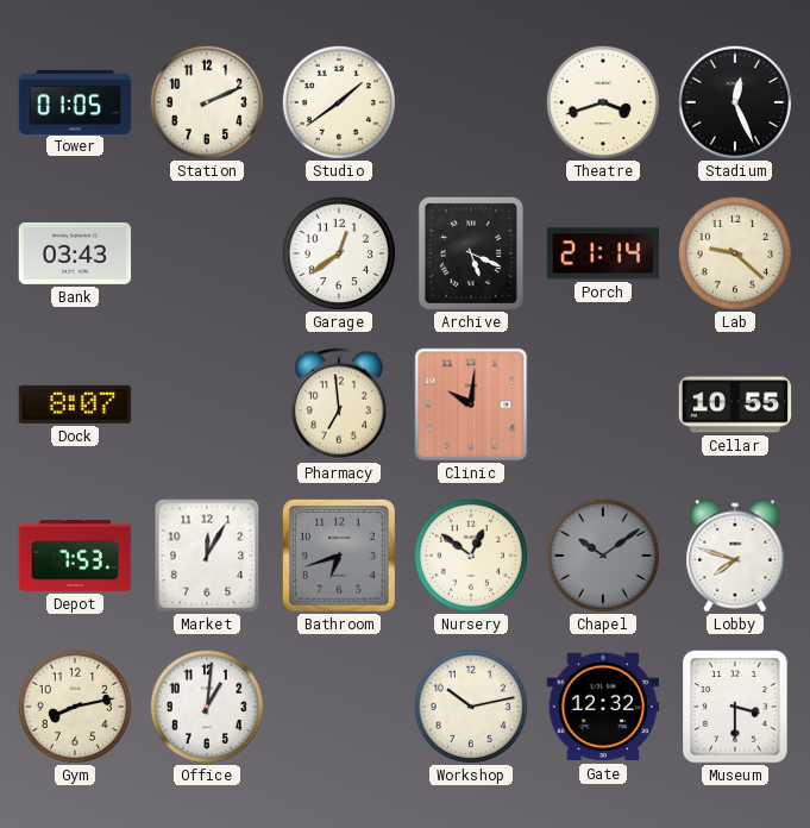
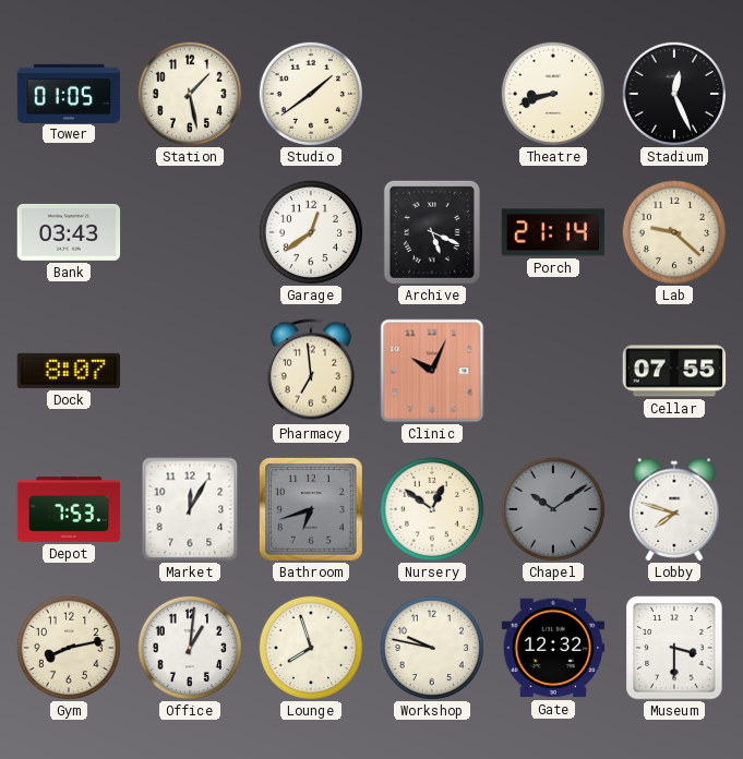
Station: 2:11 -> 1:28 (190, 94)
Theatre: 3:42 -> 8:42 (553, 94)
Clinic: 10:01 -> 10:04 (432, 371)
Cellar: 10:55 -> 07:55 (674, 371)
Lounge: none -> 7:57 (311, 648)
Workshop: 10:13 -> 9:47 (432, 648)
